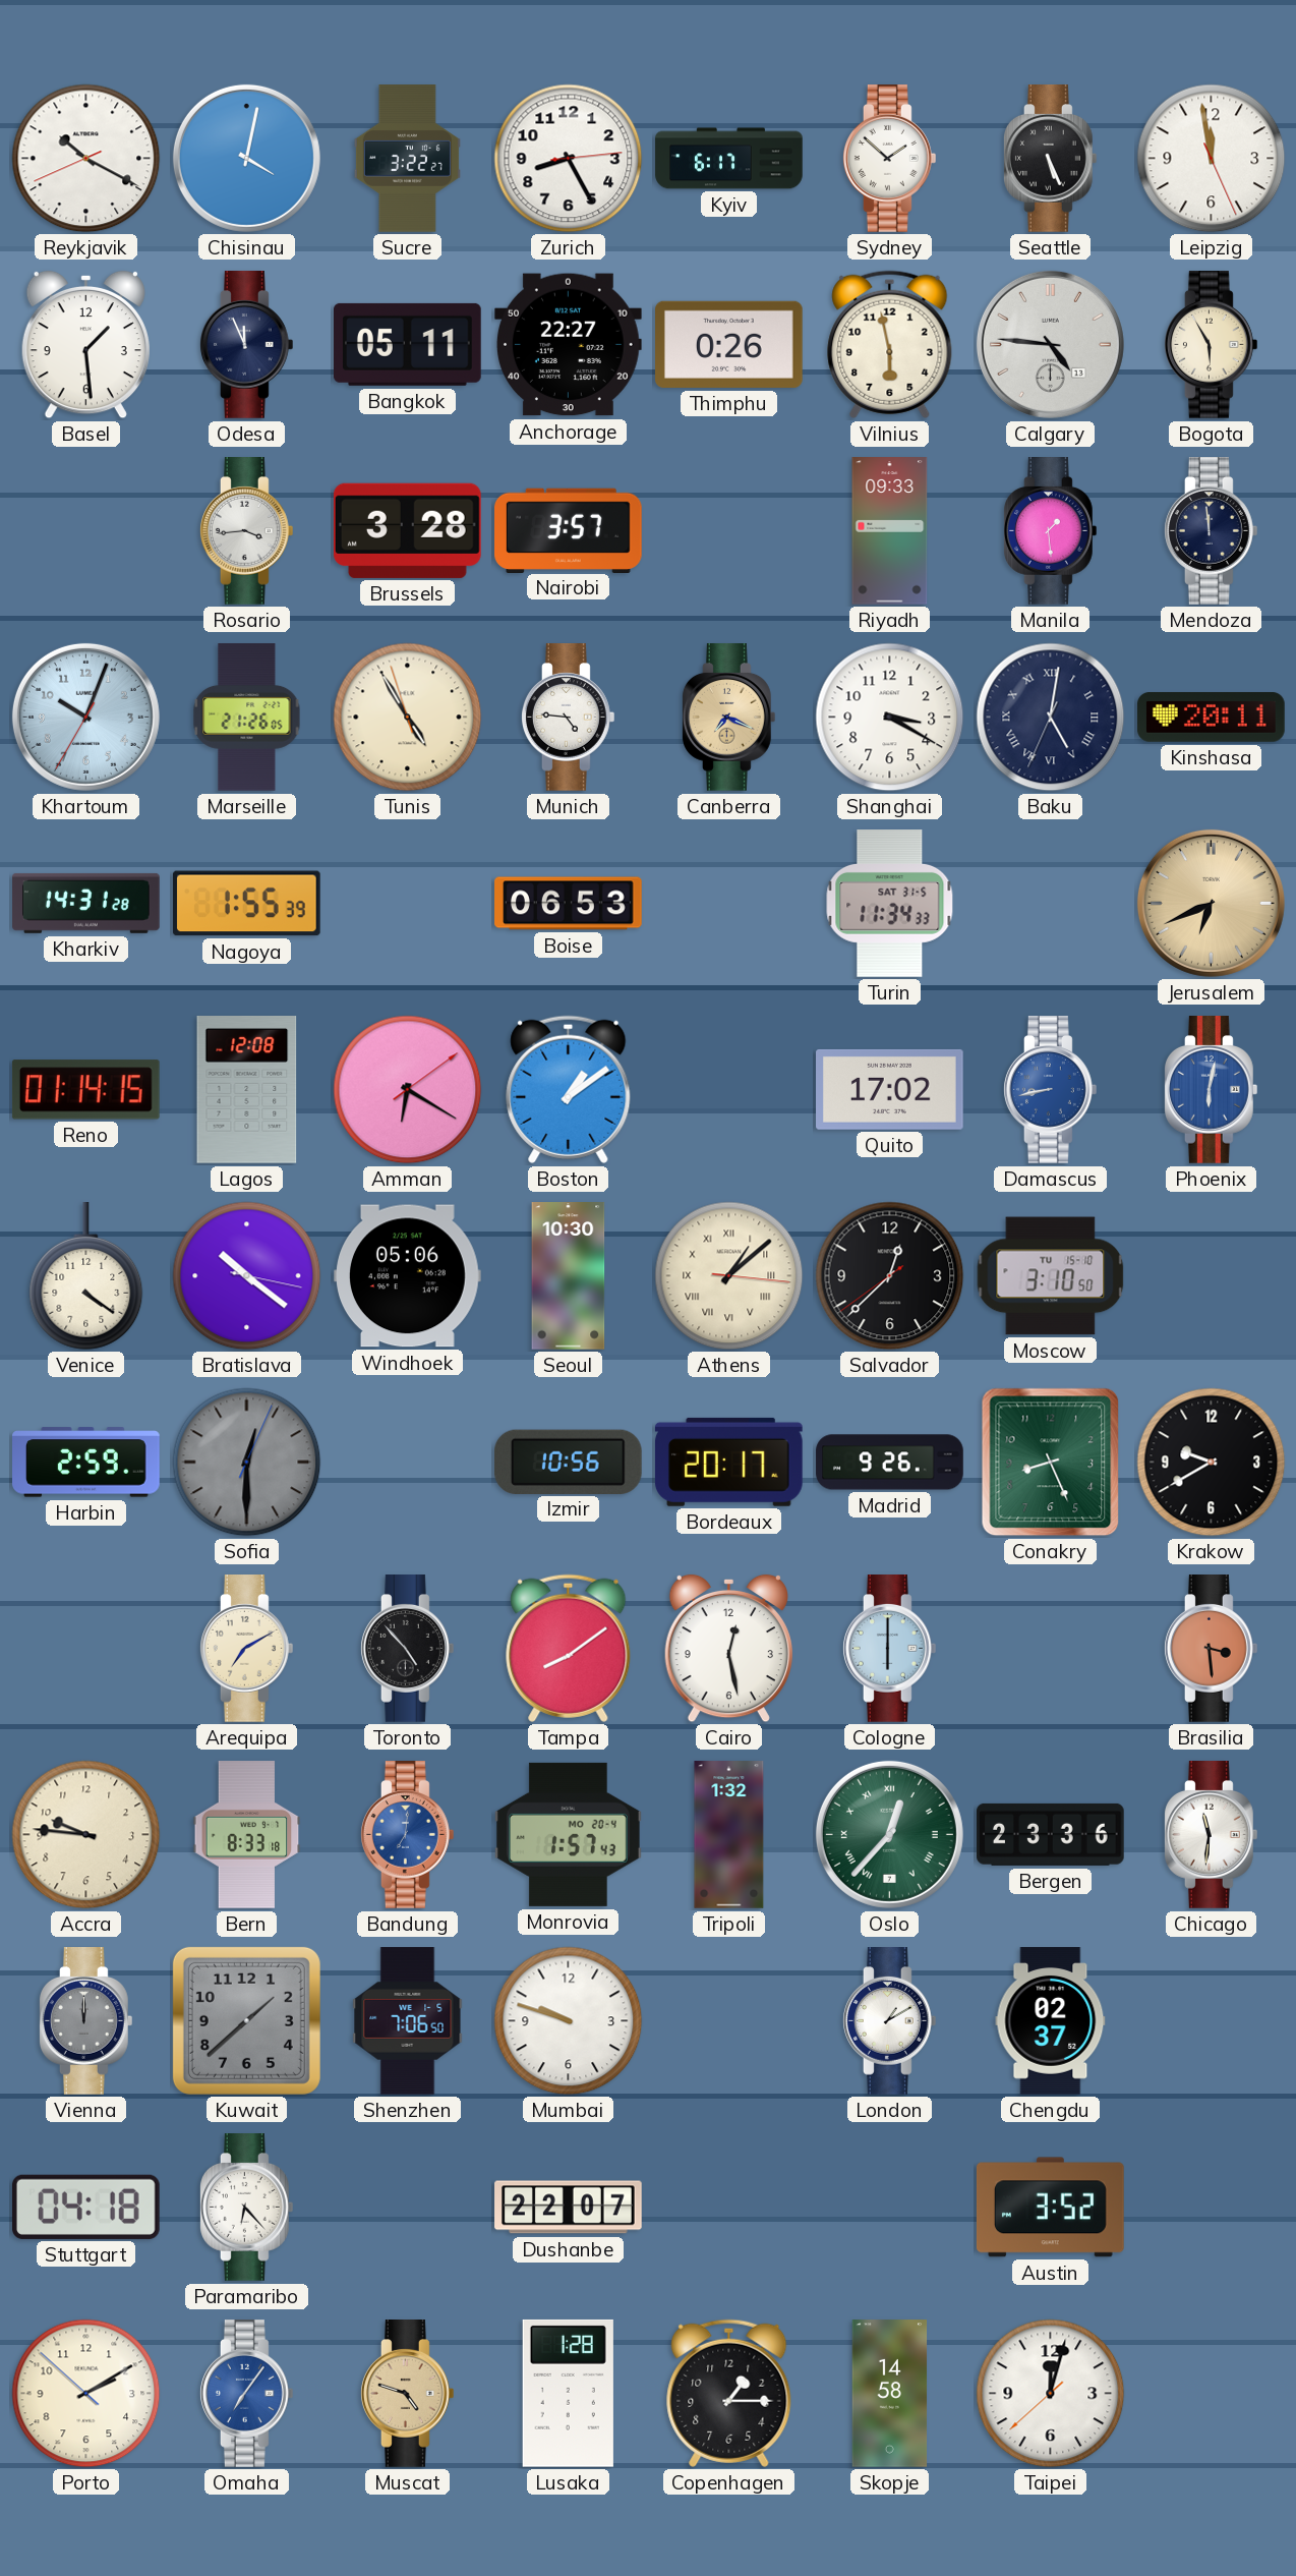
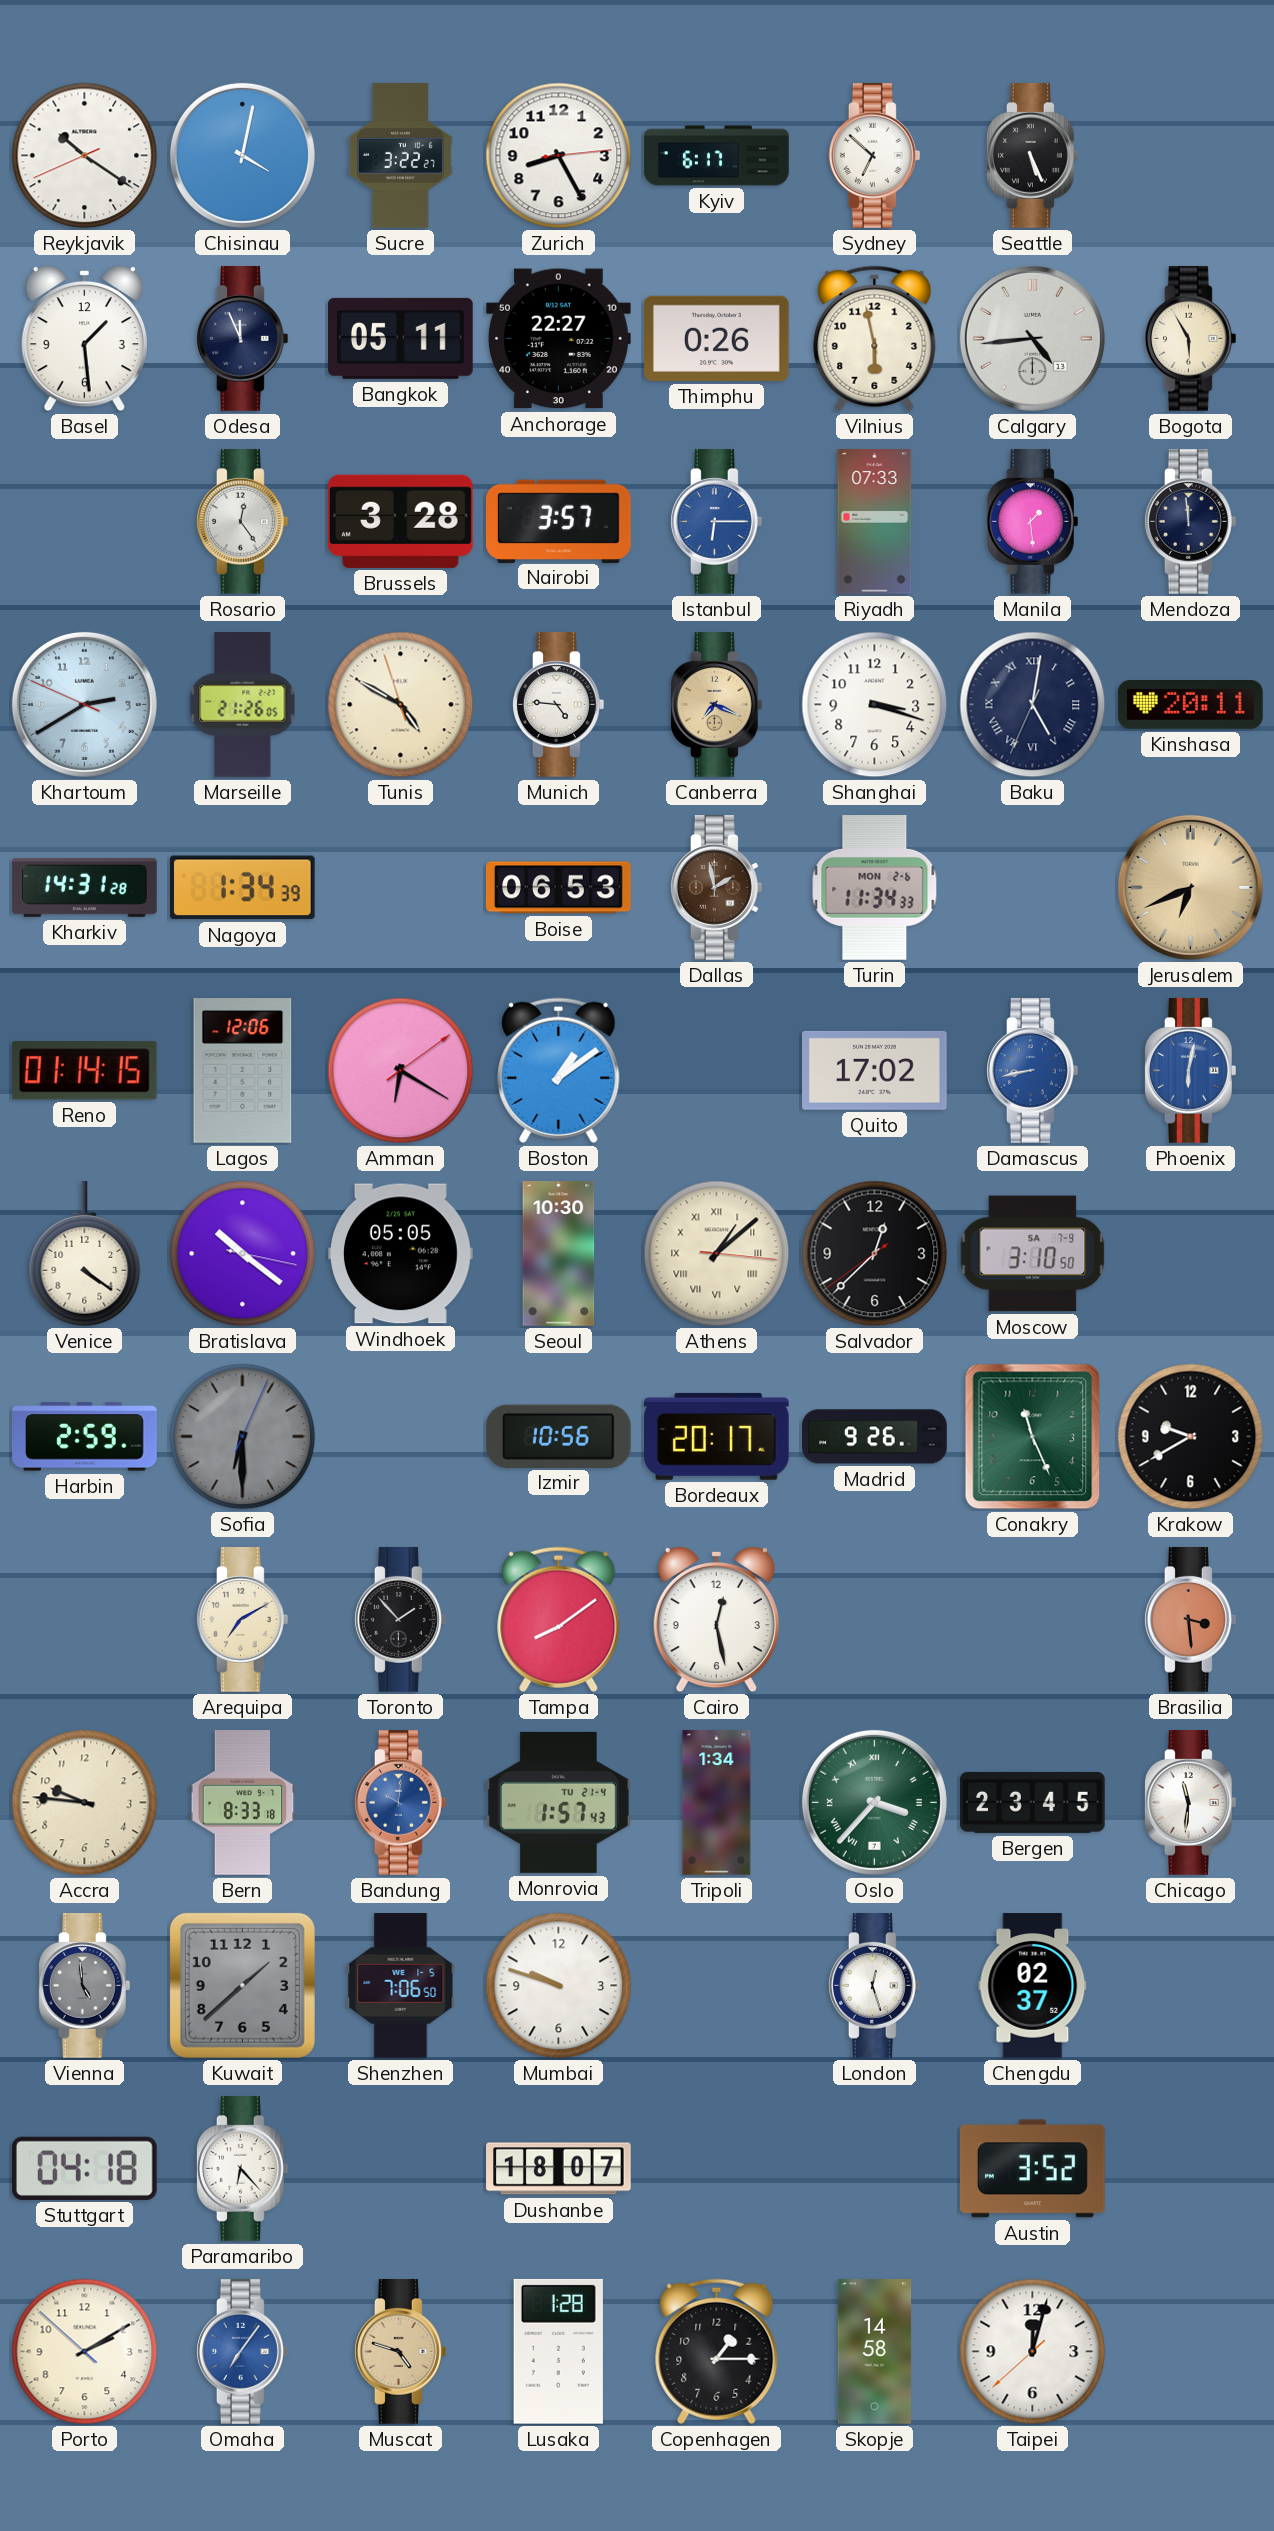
Reykjavik: 10:19 -> 10:20 (85, 156)
Sydney: 1:52 -> 6:52 (874, 156)
Leipzig: 11:58 -> none (1212, 159)
Calgary: 4:46 -> 4:44 (1032, 338)
Rosario: 3:44 -> 12:24 (242, 522)
Istanbul: none -> 6:15 (716, 522)
Riyadh: 09:33 -> 07:33 (875, 522)
Khartoum: 10:03 -> 2:39 (84, 704)
Tunis: 4:54 -> 4:49 (401, 705)
Shanghai: 3:20 -> 3:18 (875, 705)
Nagoya: 1:55 -> 1:34 (242, 888)
Dallas: none -> 1:58 (716, 888)
Turin date: SAT 31-5 -> MON 2-6 (875, 888)
Lagos: 12:08 -> 12:06 (243, 1071)
Windhoek: 05:06 -> 05:05 (401, 1254)
Moscow date: TU 15-10 -> SA 7-9 (1033, 1254)
Sofia: 12:30 -> 6:30 (243, 1437)
Conakry: 8:26 -> 11:26 (1033, 1437)
Toronto: 4:53 -> 1:53 (400, 1620)
Cologne: 6:00 -> none (889, 1649)
Bandung: 7:01 -> 10:01 (400, 1803)
Monrovia date: MO 20-4 -> TU 21-4 (559, 1802)
Tripoli: 1:32 -> 1:34 (717, 1803)
Oslo: 12:37 -> 3:37 (874, 1802)
Bergen: 23:36 -> 23:45 (1033, 1802)
Vienna: 12:00 -> 4:59 (84, 1986)
London: 1:10 -> 12:27 (874, 1986)
Dushanbe: 22:07 -> 18:07 (559, 2169)
